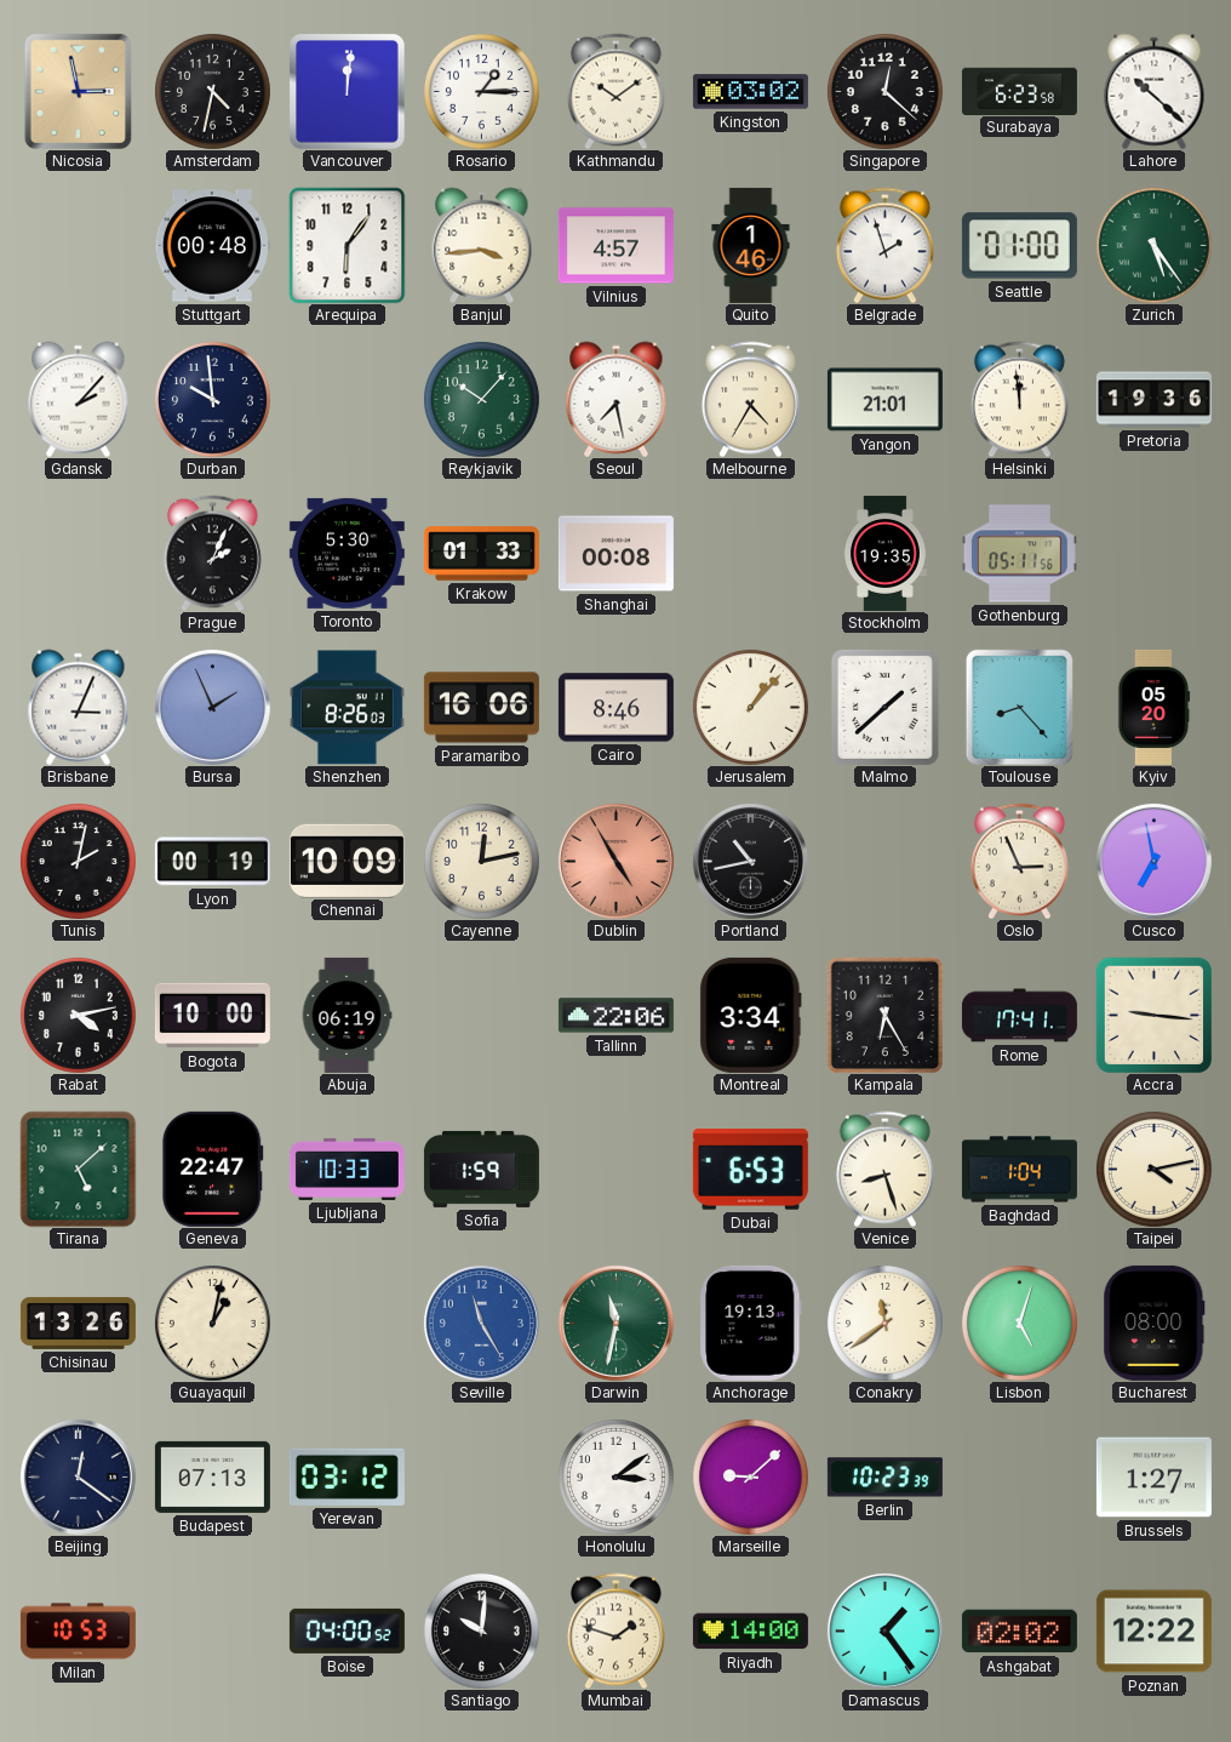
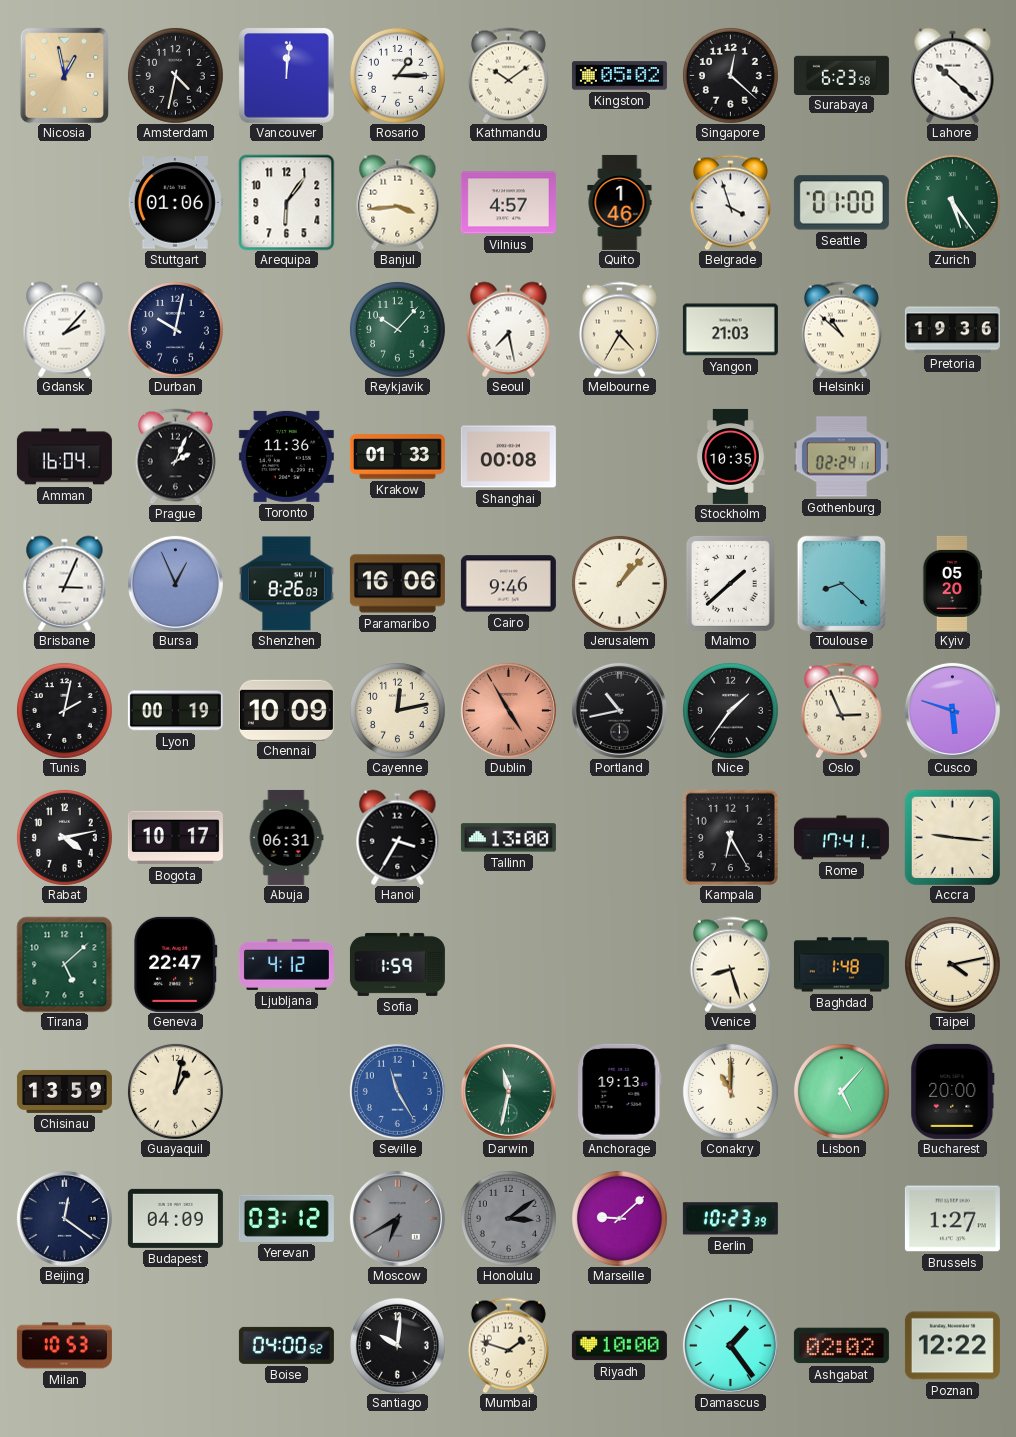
Nicosia: 2:58 -> 12:58 (64, 75)
Kingston: 03:02 -> 05:02 (619, 76)
Stuttgart: 00:48 -> 01:06 (175, 203)
Belgrade: 1:57 -> 3:57 (730, 202)
Durban: 9:59 -> 10:02 (175, 329)
Yangon: 21:01 -> 21:03 (730, 330)
Helsinki: 11:59 -> 10:52 (841, 329)
Amman: none -> 16:04 (64, 457)
Toronto: 5:30 -> 11:36 (286, 456)
Stockholm: 19:35 -> 10:35 (730, 456)
Gothenburg: 05:11 -> 02:24 (841, 457)
Bursa: 1:56 -> 12:56 (175, 583)
Cairo: 8:46 -> 9:46 (508, 584)
Toulouse: 8:23 -> 8:22 (841, 583)
Nice: none -> 1:36 (730, 710)
Cusco: 6:58 -> 5:48 (952, 710)
Bogota: 10:00 -> 10:17 (175, 838)
Abuja: 06:19 -> 06:31 (286, 837)
Hanoi: none -> 3:35 (398, 837)
Tallinn: 22:06 -> 13:00 (508, 838)
Montreal: 3:34 -> none (751, 1015)
Ljubljana: 10:33 -> 4:12 (286, 964)
Dubai: 6:53 -> none (750, 1170)
Baghdad: 1:04 -> 1:48 (841, 965)
Chisinau: 13:26 -> 13:59 (64, 1091)
Conakry: 11:39 -> 11:00 (730, 1091)
Lisbon: 5:03 -> 5:07 (841, 1091)
Bucharest: 08:00 -> 20:00 (953, 1091)
Budapest: 07:13 -> 04:09 (175, 1218)
Moscow: none -> 6:40 (397, 1218)
Honolulu dial: white -> grey (508, 1218)
Riyadh: 14:00 -> 10:00 (619, 1346)
